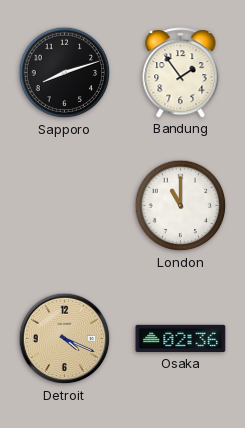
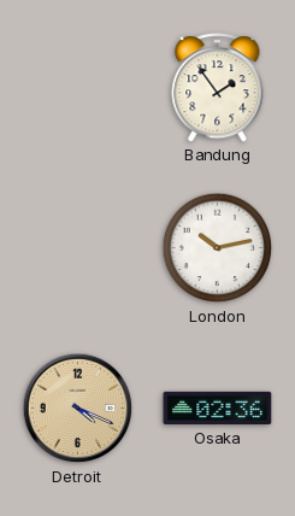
Sapporo: 8:12 -> none (65, 73)
London: 11:00 -> 10:13 (218, 248)
